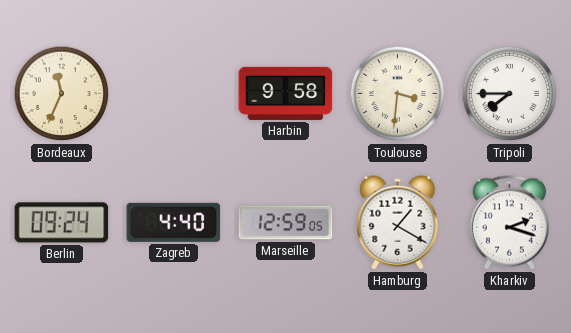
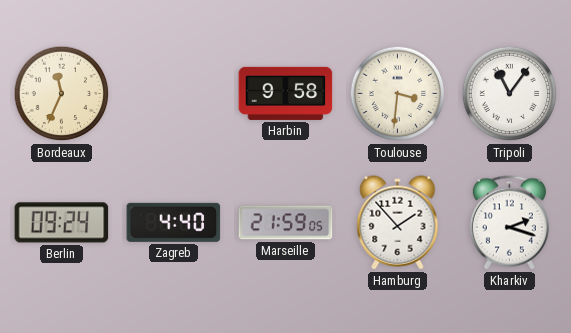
Tripoli: 7:45 -> 11:06 (510, 94)
Marseille: 12:59 -> 21:59 (286, 223)
Hamburg: 1:20 -> 1:53 (398, 223)
